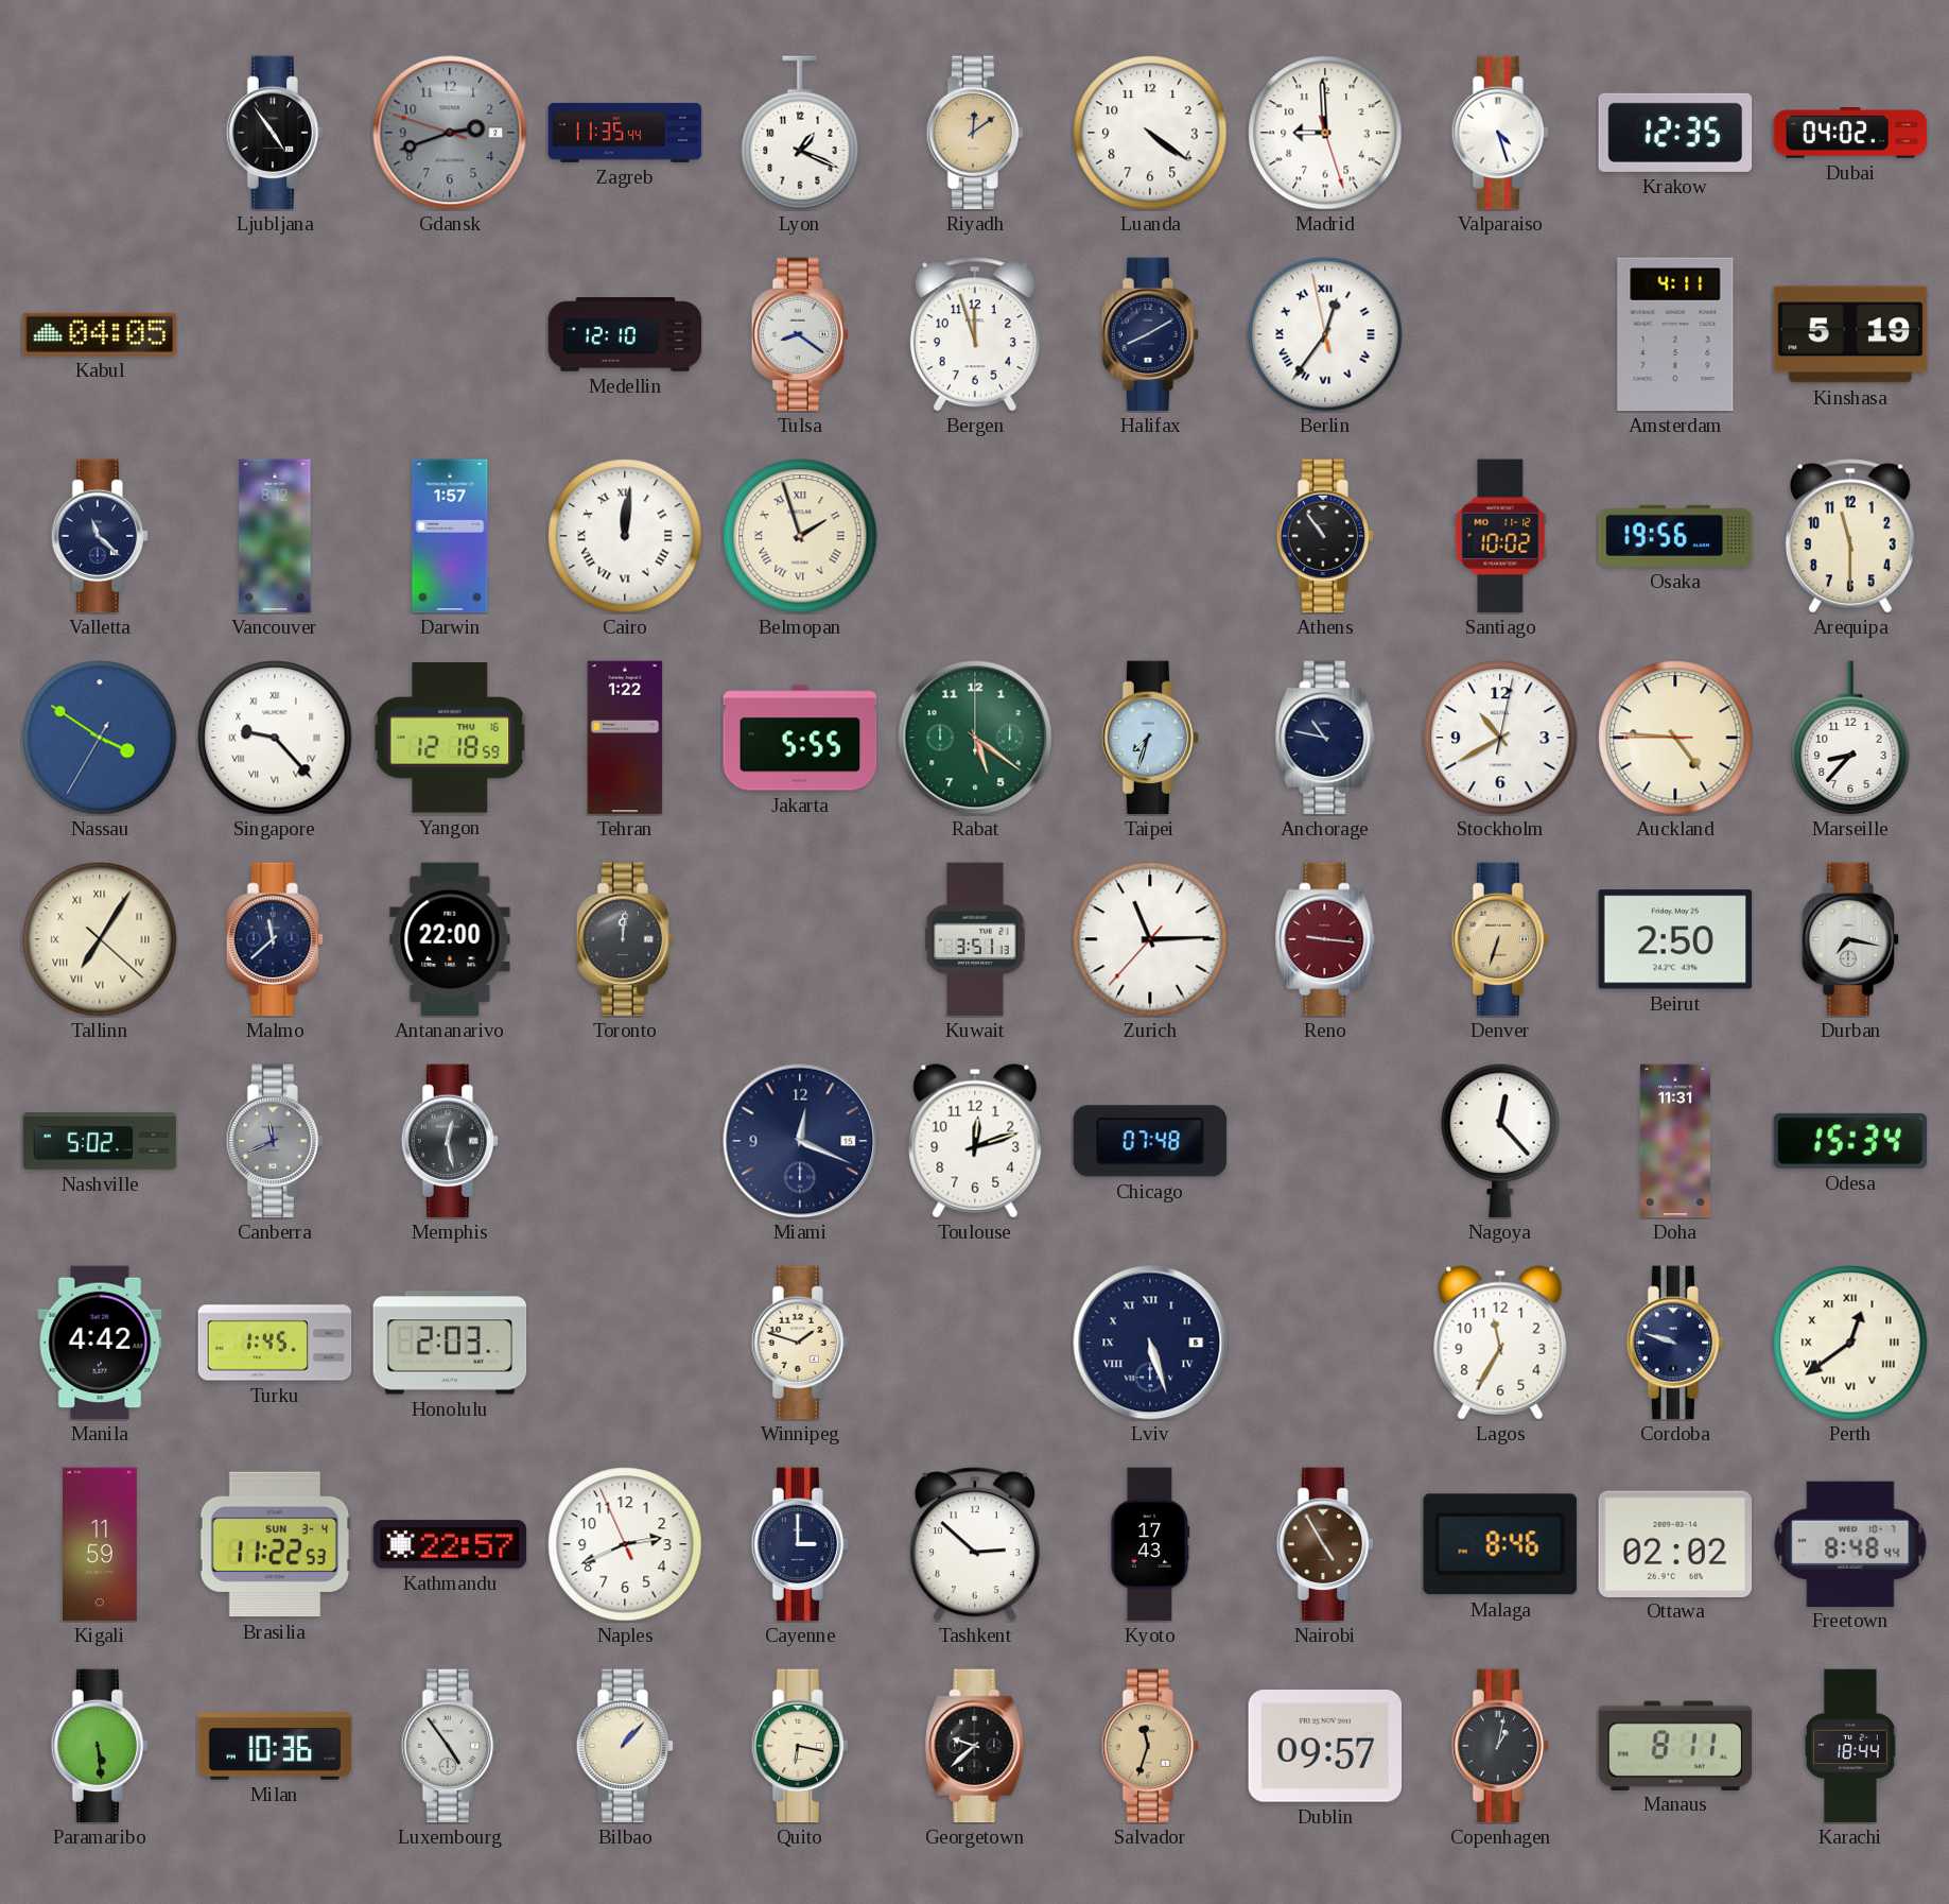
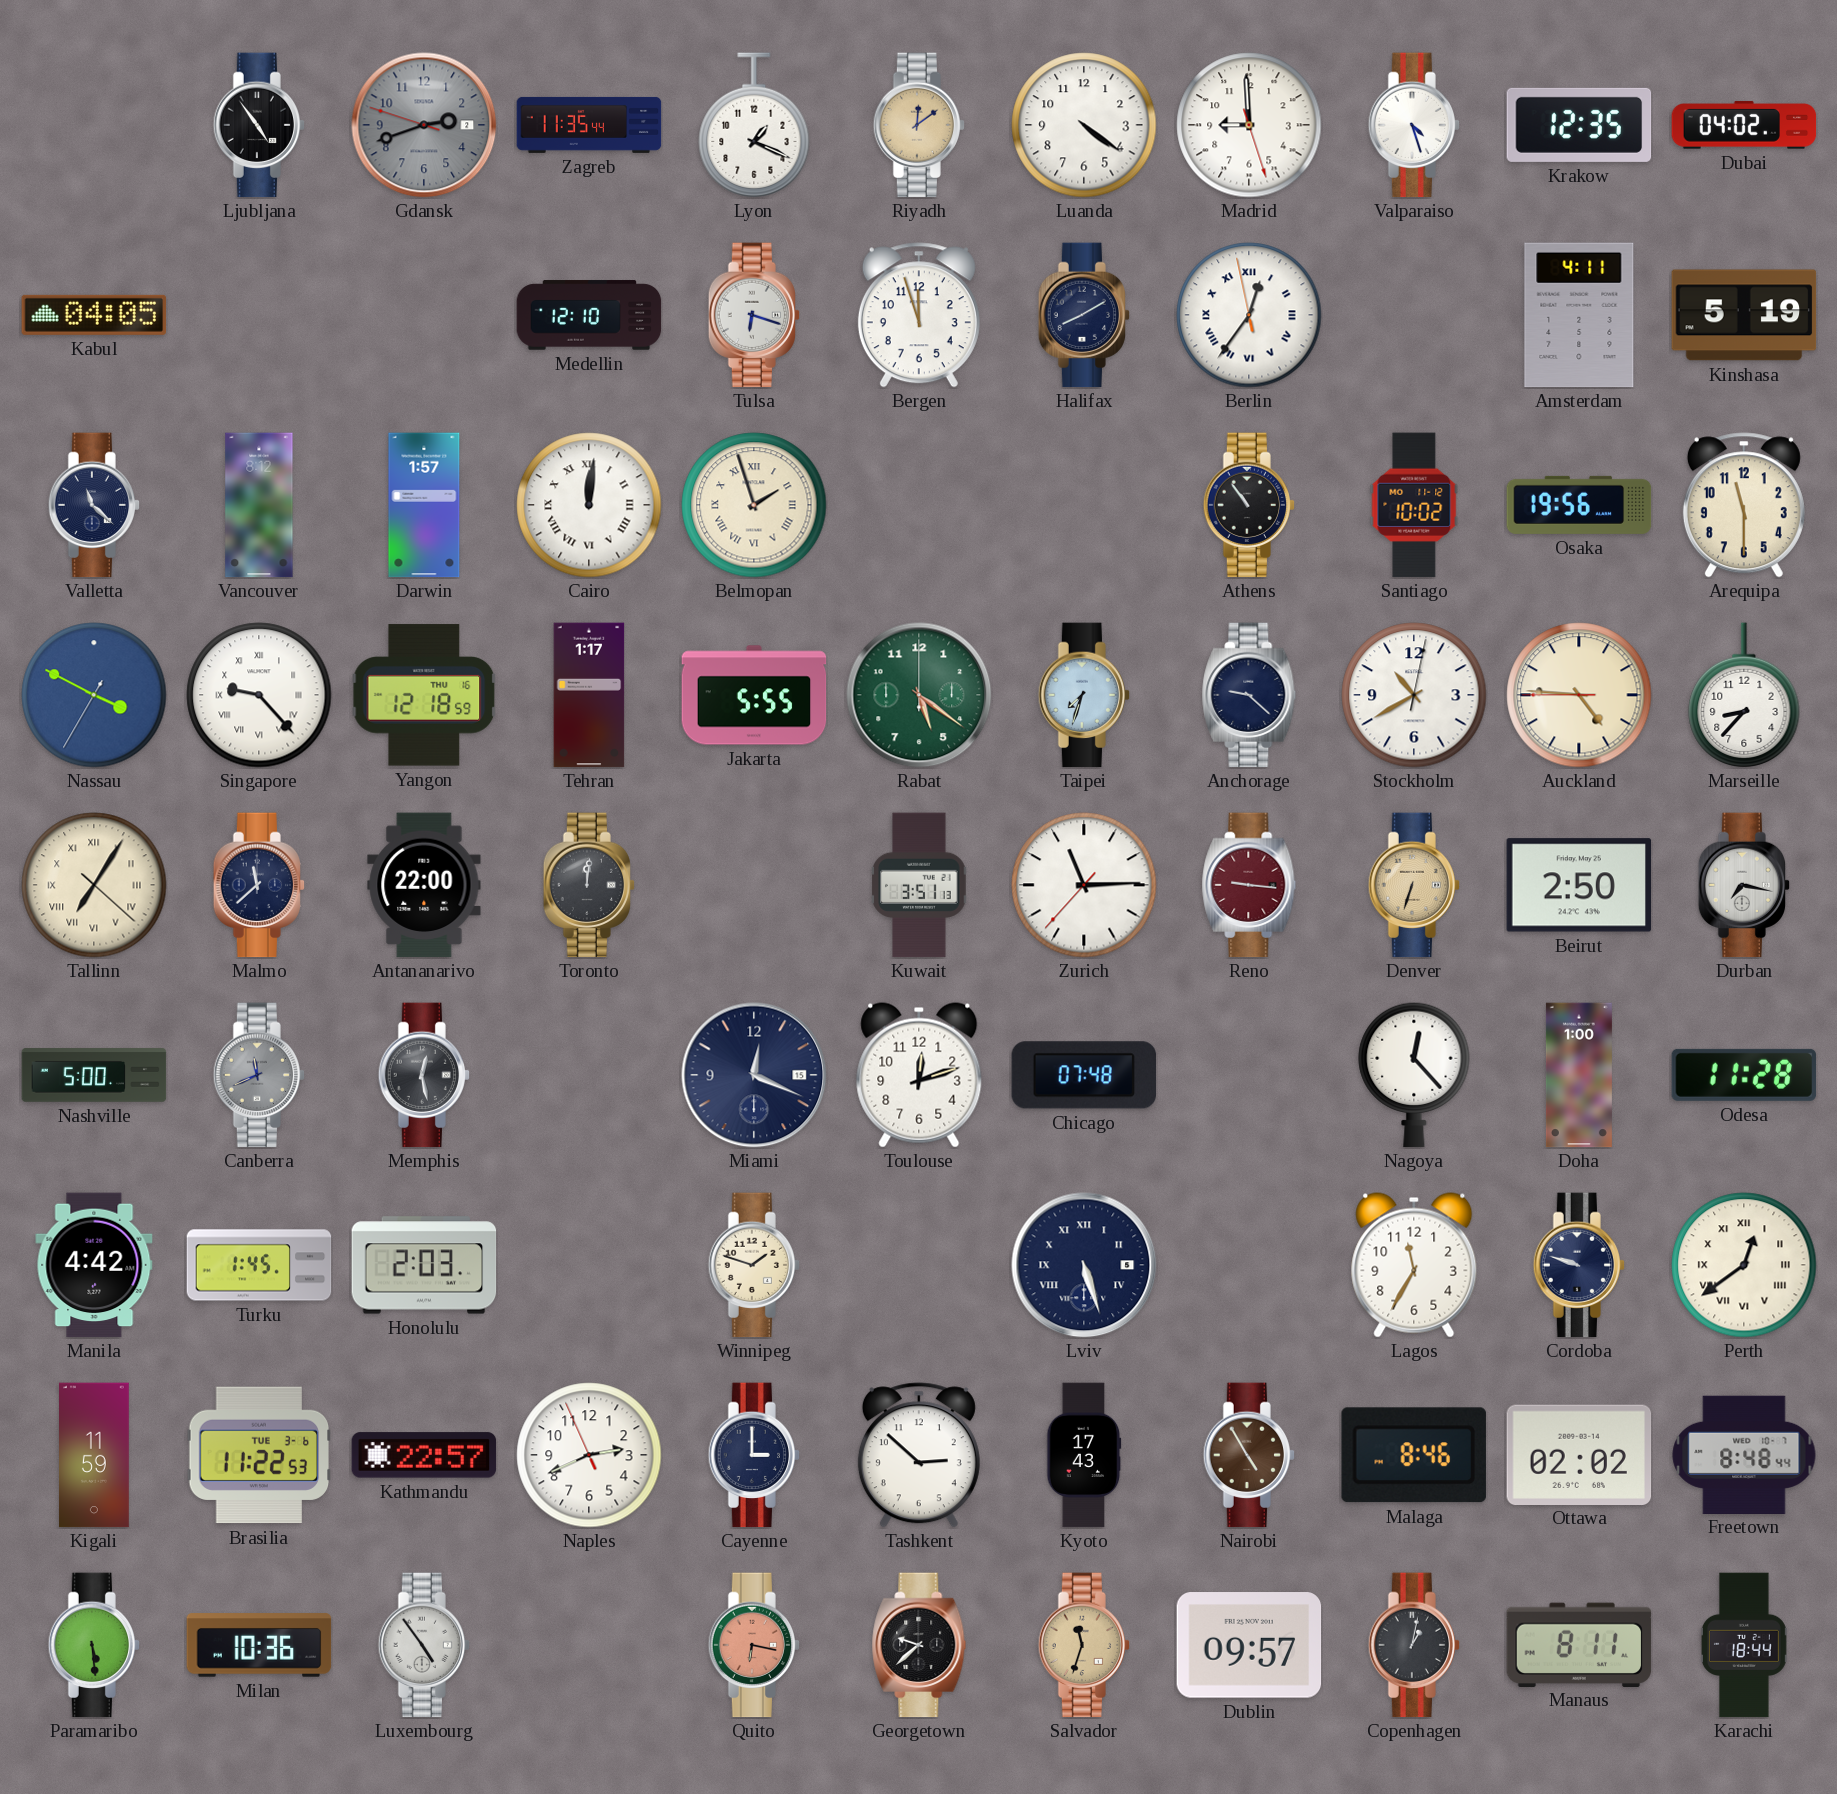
Tulsa: 8:21 -> 6:18 (754, 315)
Nassau: 3:50 -> 3:49 (94, 695)
Tehran: 1:22 -> 1:17 (589, 695)
Anchorage: 10:47 -> 9:22 (1249, 695)
Nashville: 5:02 -> 5:00 (94, 1075)
Doha: 11:31 -> 1:00 (1579, 1075)
Odesa: 15:34 -> 11:28 (1744, 1075)
Brasilia date: SUN 3-4 -> TUE 3-6 (259, 1455)
Bilbao: 1:07 -> none (625, 1746)
Quito dial: cream -> salmon (754, 1645)
